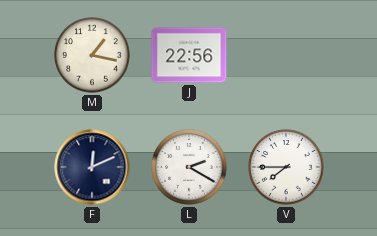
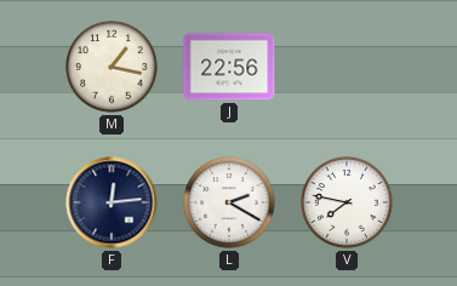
F: 12:11 -> 12:14 (112, 202)
V: 7:45 -> 7:47 (347, 202)
